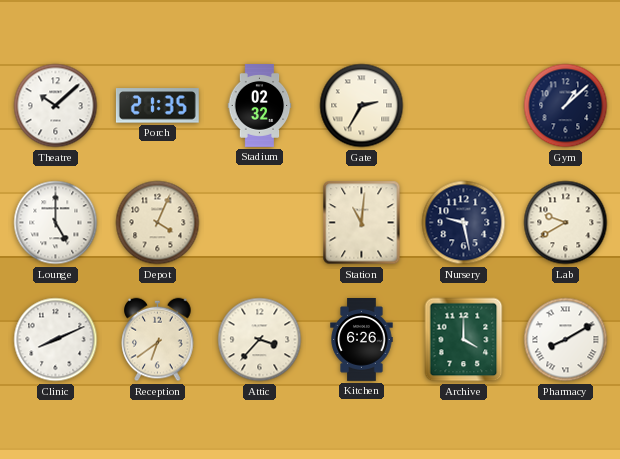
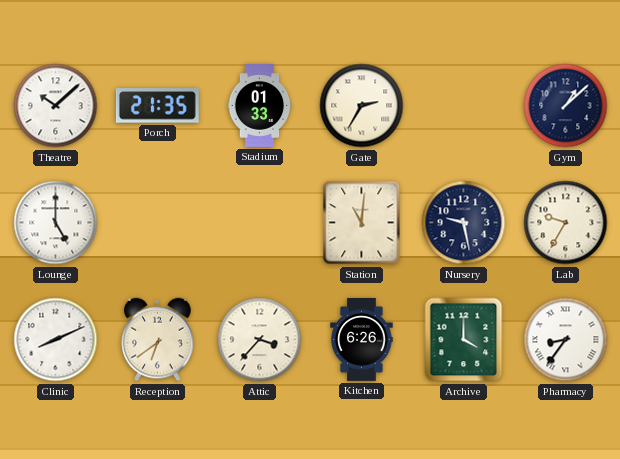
Stadium: 02:32 -> 01:33 (260, 106)
Depot: 4:04 -> none (158, 223)
Lab: 9:40 -> 9:35 (566, 223)
Pharmacy: 8:10 -> 8:36 (566, 340)
